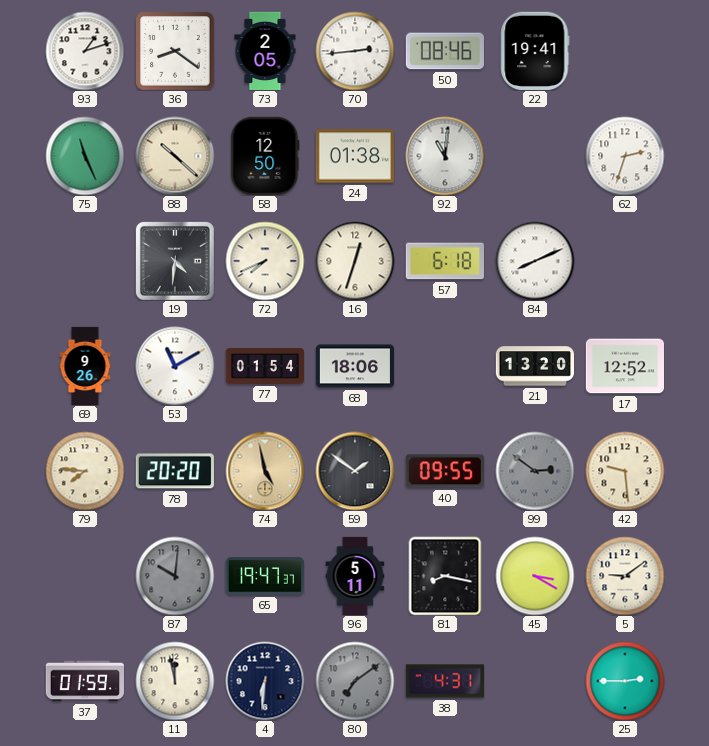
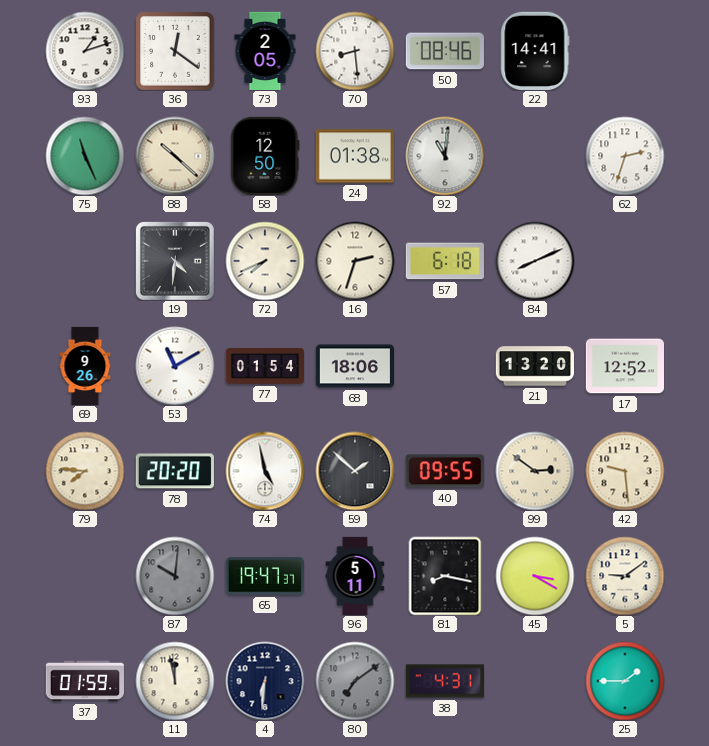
36: 8:21 -> 12:21 (175, 51)
70: 2:44 -> 8:29 (355, 51)
22: 19:41 -> 14:41 (535, 51)
16: 12:33 -> 2:33 (355, 261)
74 dial: champagne -> white (265, 471)
59: 1:51 -> 1:52 (355, 471)
99 dial: grey -> cream (535, 471)
25: 2:45 -> 1:45 (625, 681)
